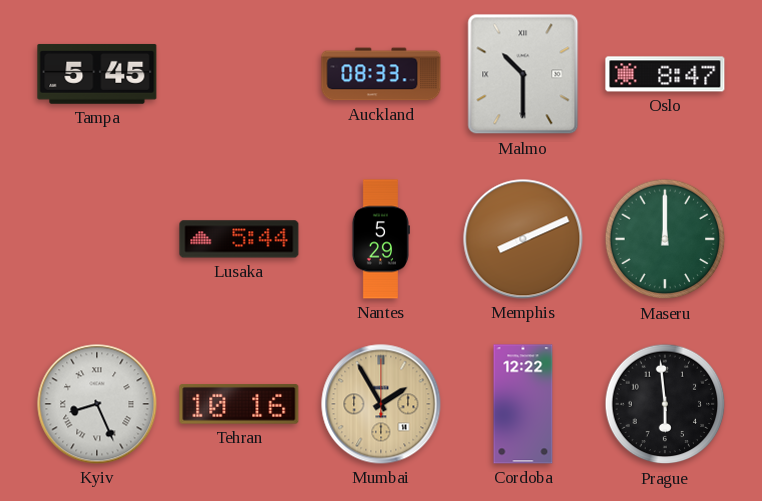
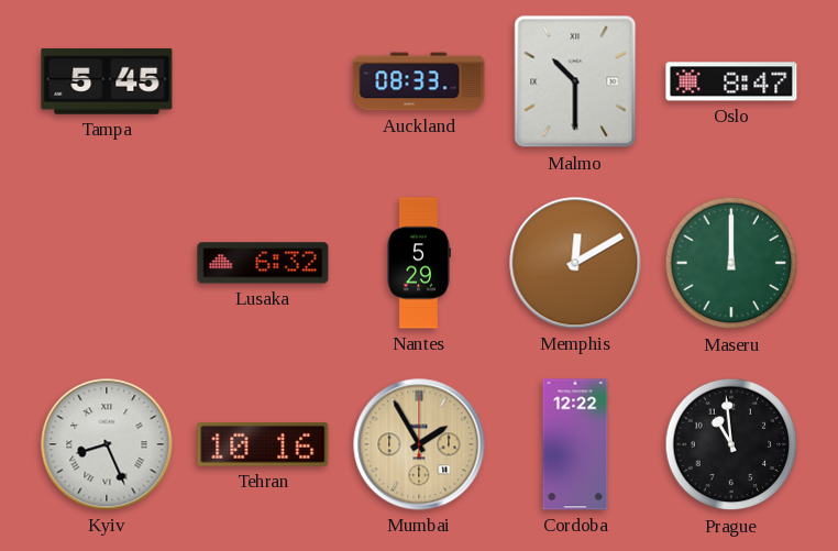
Lusaka: 5:44 -> 6:32 (263, 263)
Memphis: 8:11 -> 12:10 (575, 263)
Prague: 5:59 -> 10:59 (731, 444)
